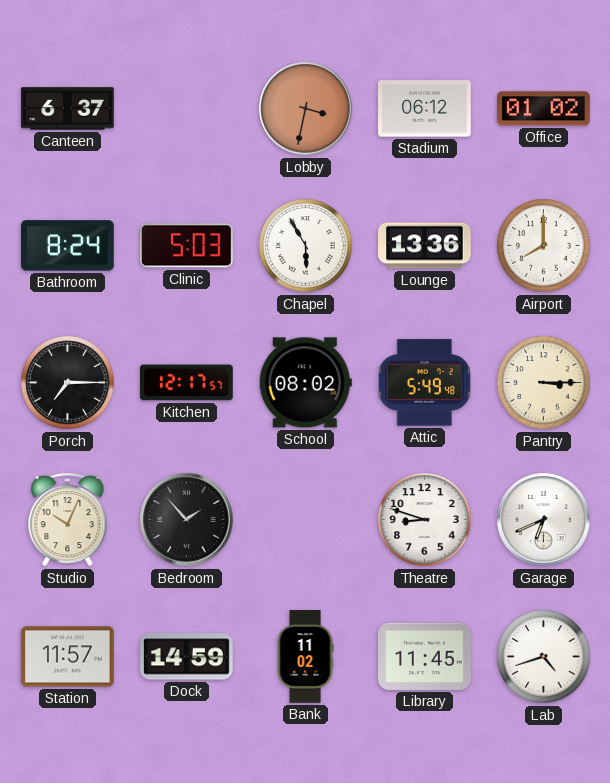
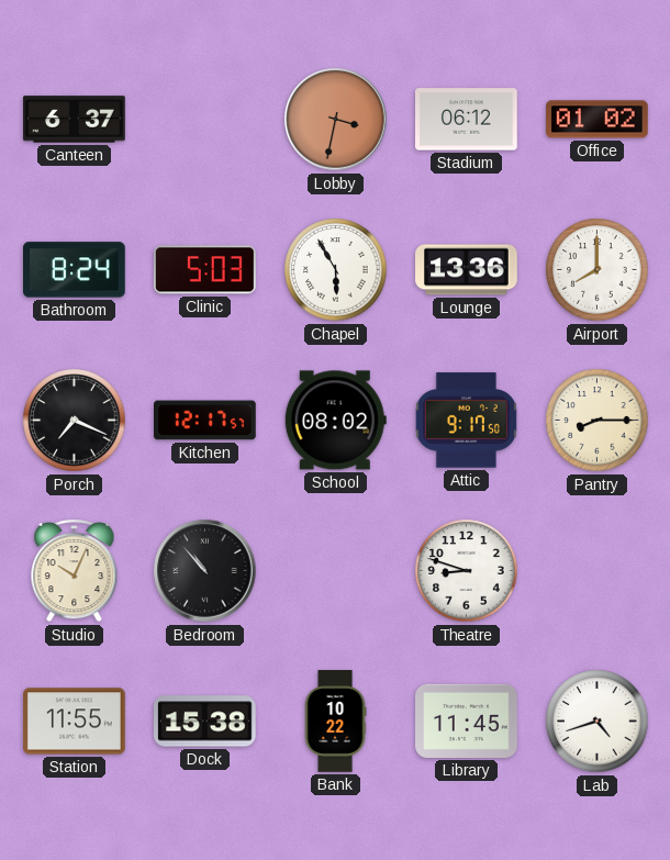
Porch: 7:15 -> 7:19 (75, 421)
Attic: 5:49 -> 9:17 (466, 421)
Pantry: 3:15 -> 8:15 (598, 421)
Bedroom: 1:53 -> 10:53 (205, 571)
Garage: 6:41 -> none (544, 520)
Station: 11:57 -> 11:55 (75, 722)
Dock: 14:59 -> 15:38 (205, 722)
Bank: 11:02 -> 10:22 (335, 722)
